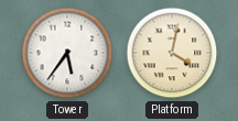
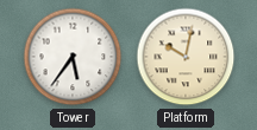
Platform: 4:02 -> 10:02 (186, 57)
